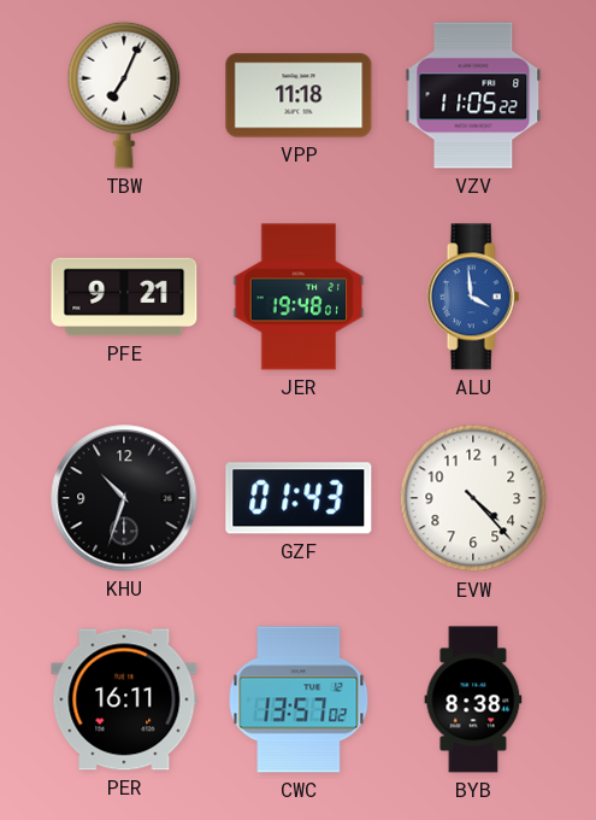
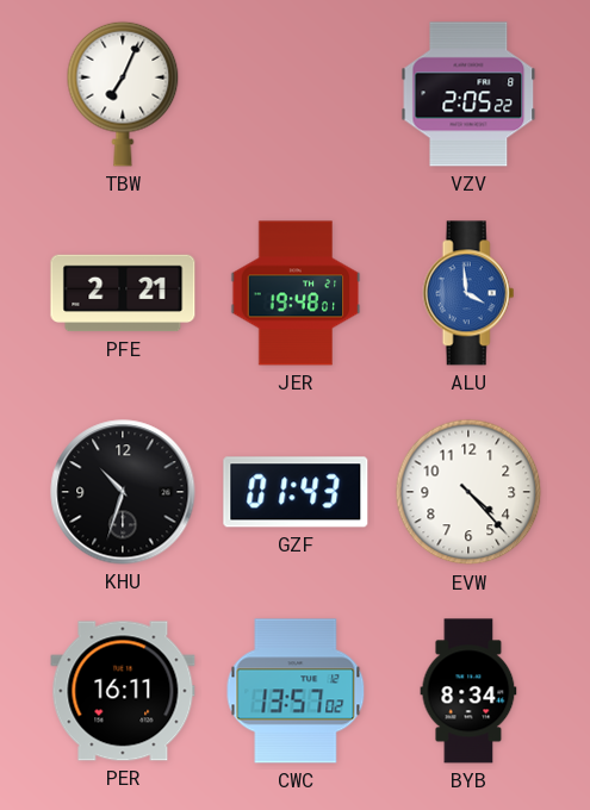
VPP: 11:18 -> none (299, 95)
VZV: 11:05 -> 2:05 (468, 94)
PFE: 9:21 -> 2:21 (123, 293)
BYB: 8:38 -> 8:34 (468, 691)
